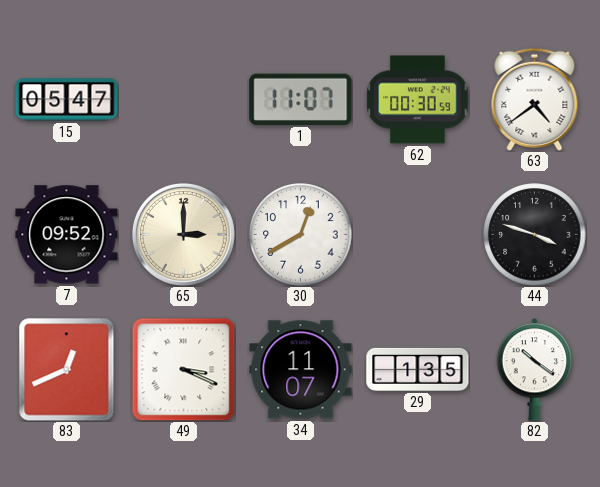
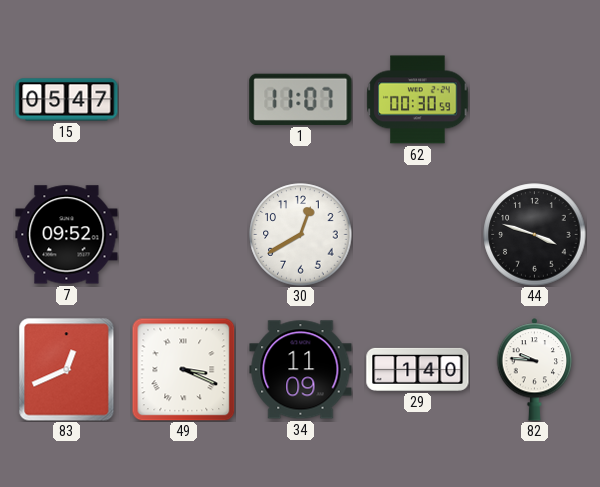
63: 4:39 -> none (535, 99)
65: 3:00 -> none (183, 234)
34: 11:07 -> 11:09 (301, 370)
29: 1:35 -> 1:40 (418, 369)
82: 10:21 -> 9:46 (535, 370)
